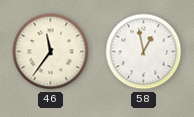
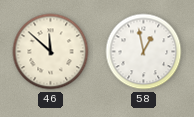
46: 11:36 -> 11:52 (51, 52)
